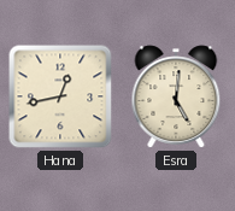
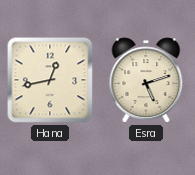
Esra: 5:01 -> 5:12 (146, 80)
